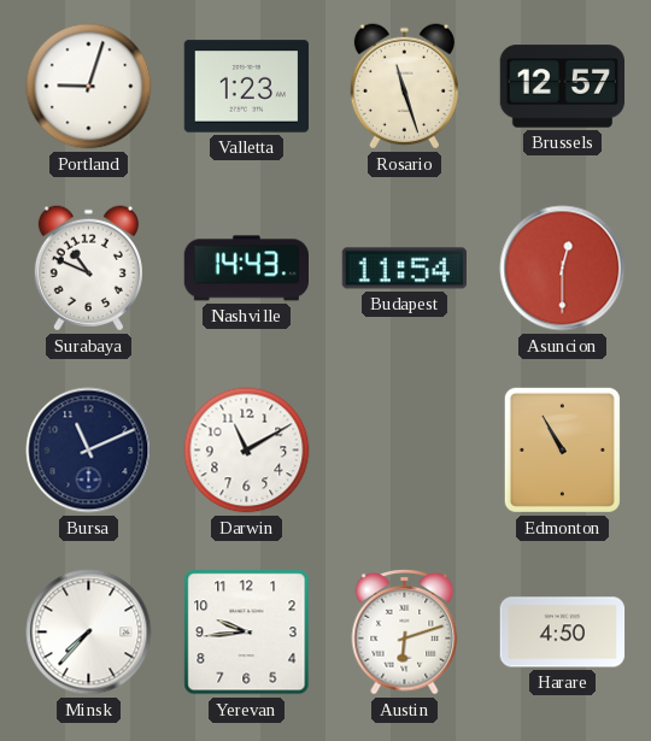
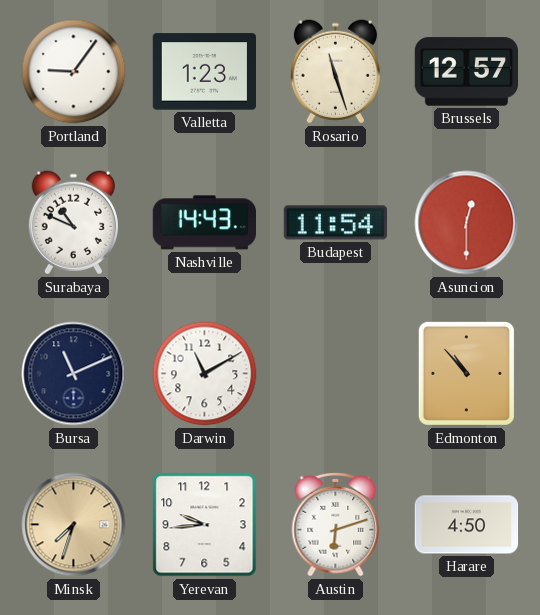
Portland: 9:03 -> 9:06 (74, 72)
Edmonton: 10:55 -> 10:53 (466, 373)
Minsk: 7:37 -> 7:33 (74, 525)
Minsk dial: white -> champagne (74, 525)
